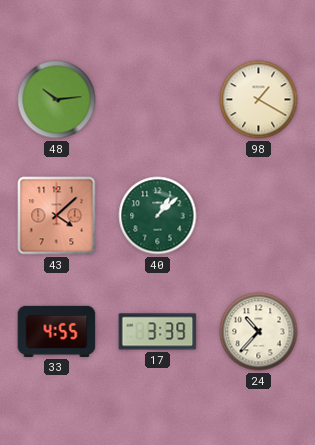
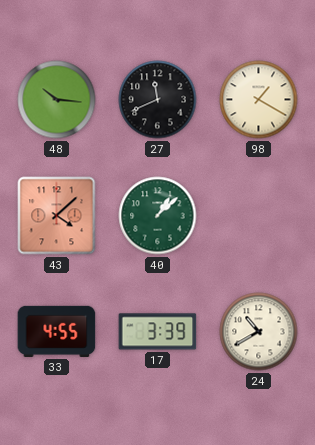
48: 10:14 -> 10:16 (57, 100)
27: none -> 11:41 (158, 100)
24: 10:37 -> 10:40 (259, 332)
